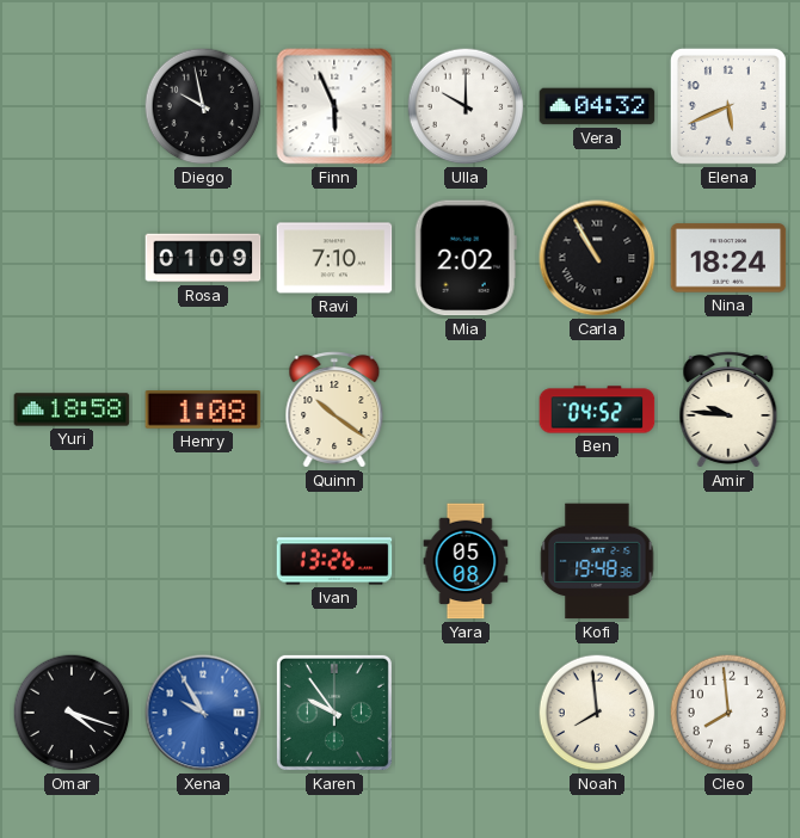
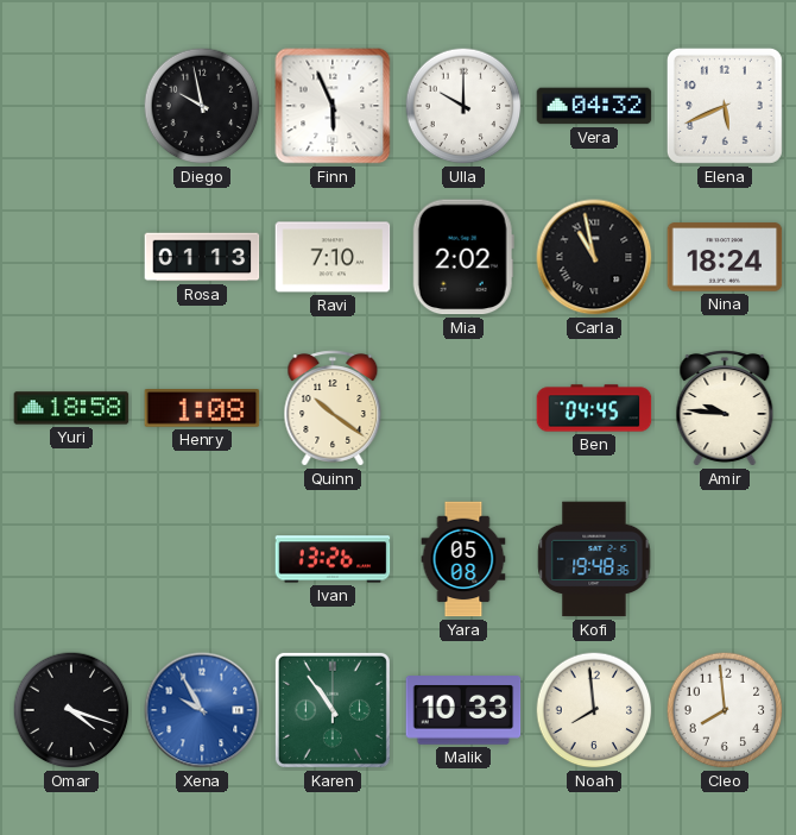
Rosa: 01:09 -> 01:13 (202, 257)
Carla: 10:55 -> 10:58 (594, 257)
Ben: 04:52 -> 04:45 (594, 408)
Karen: 9:54 -> 10:54 (333, 710)
Malik: none -> 10:33 (463, 710)
